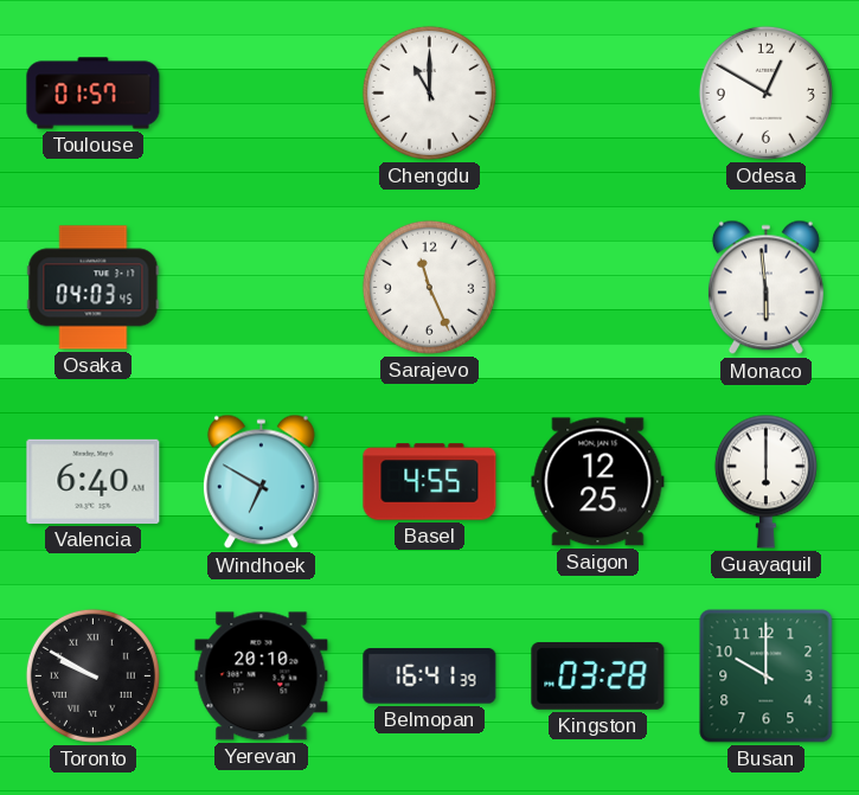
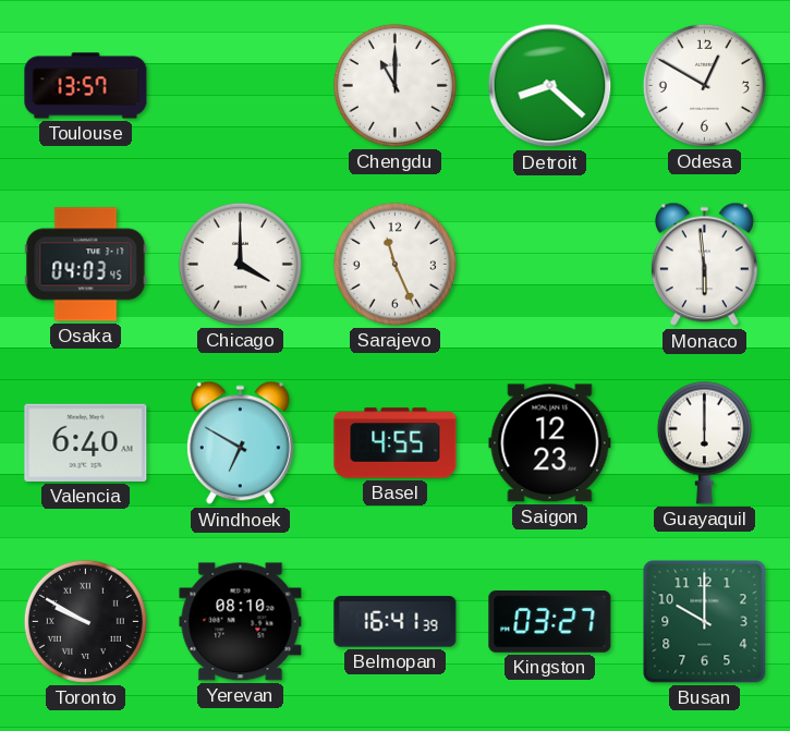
Toulouse: 01:57 -> 13:57 (86, 86)
Detroit: none -> 8:22 (550, 86)
Chicago: none -> 4:00 (240, 264)
Saigon: 12:25 -> 12:23 (550, 443)
Yerevan: 20:10 -> 08:10 (241, 622)
Kingston: 03:28 -> 03:27 (550, 622)
